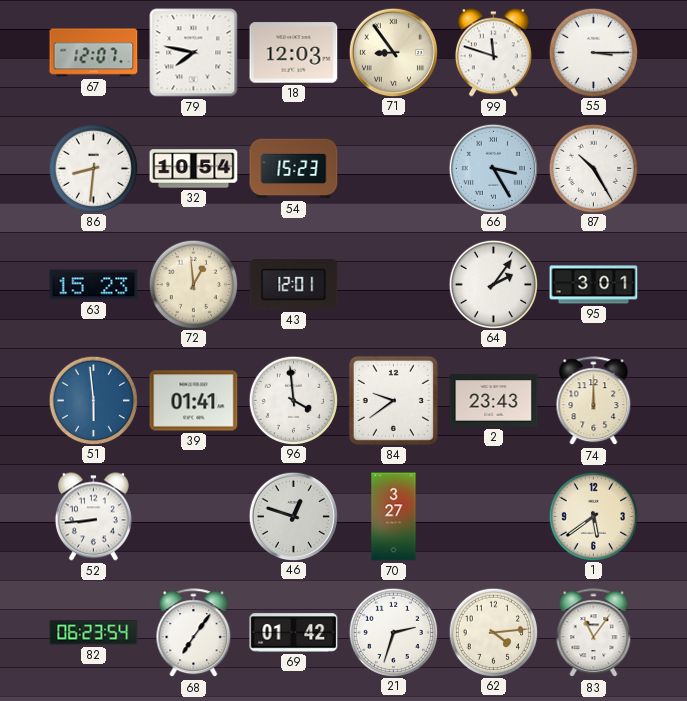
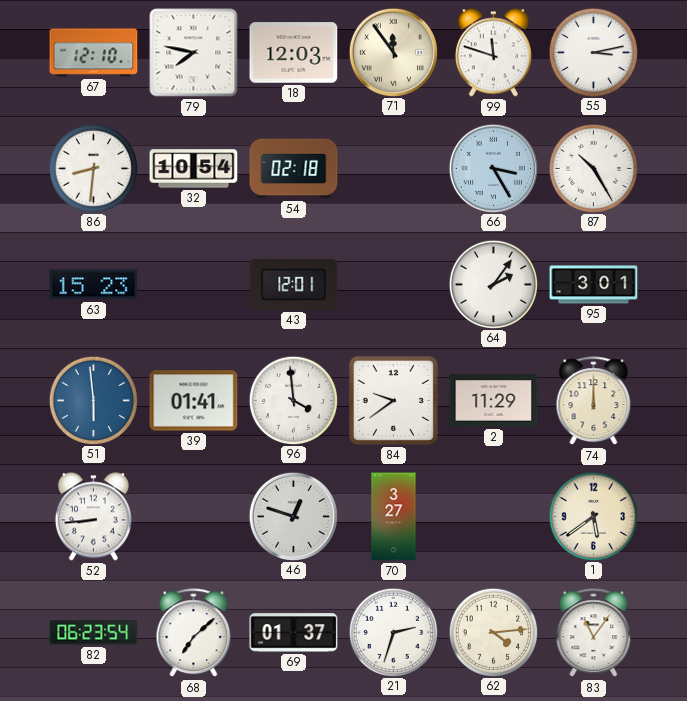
67: 12:07 -> 12:10 (94, 53)
71: 8:54 -> 11:54 (393, 52)
55: 3:15 -> 3:13 (593, 52)
54: 15:23 -> 02:18 (294, 169)
72: 12:59 -> none (193, 284)
2: 23:43 -> 11:29 (494, 401)
68: 7:06 -> 7:08 (194, 633)
69: 01:42 -> 01:37 (294, 633)
